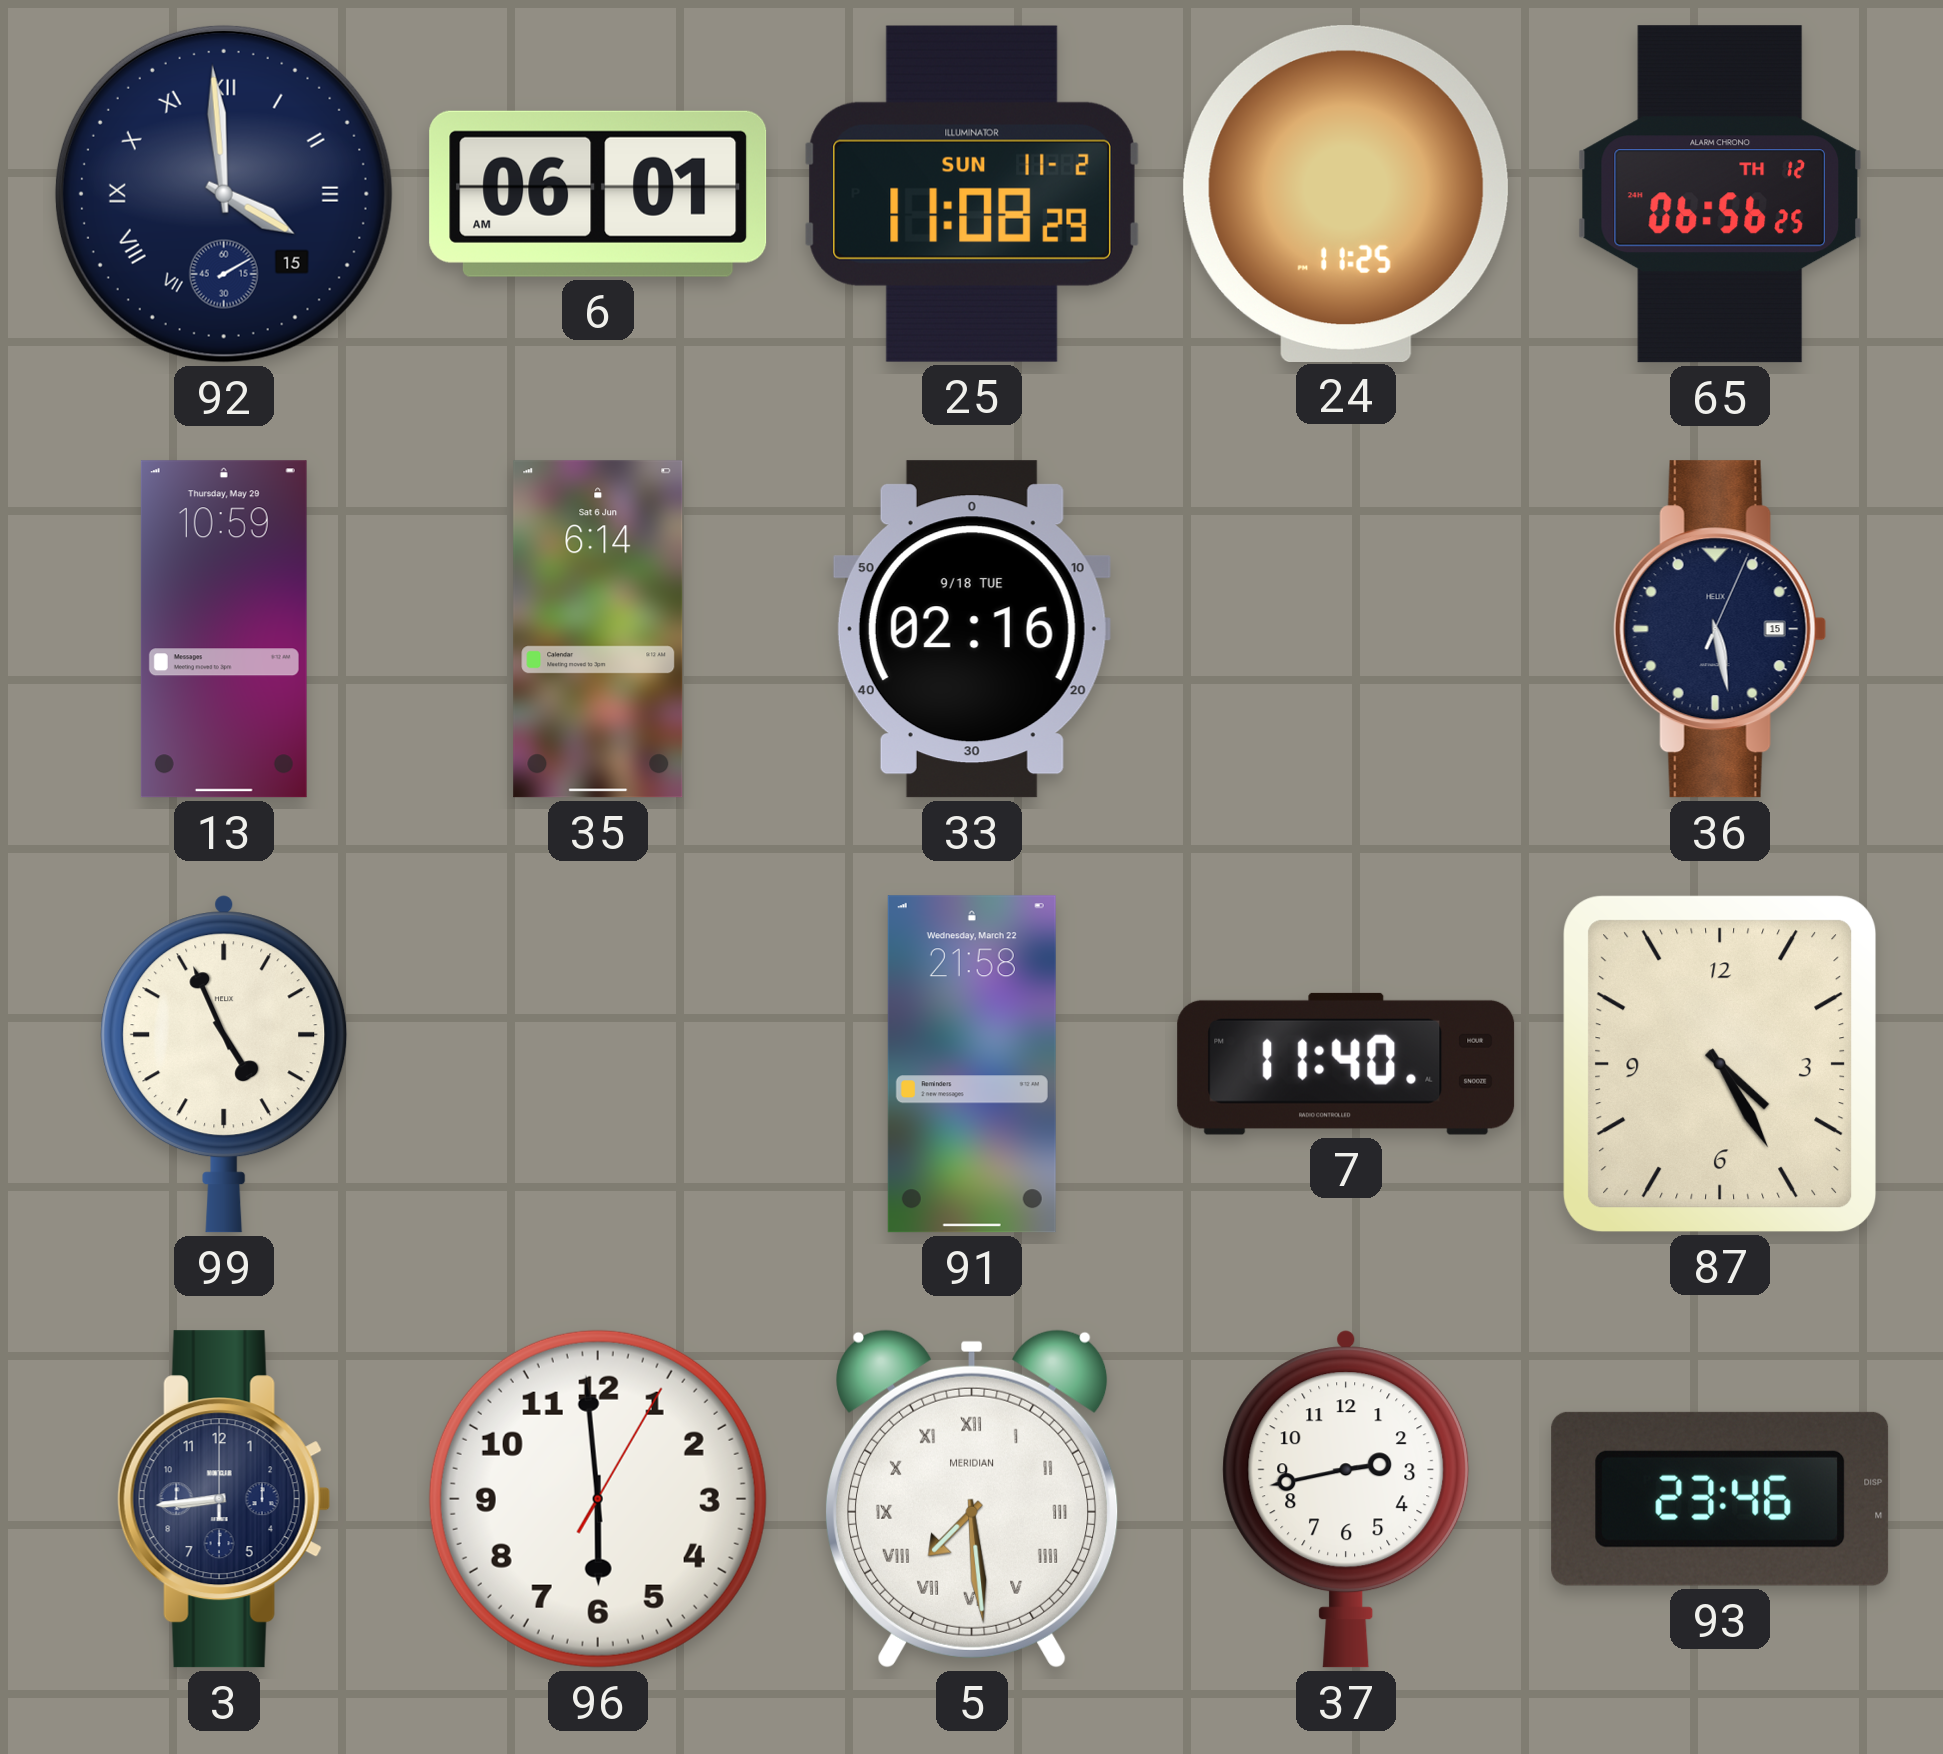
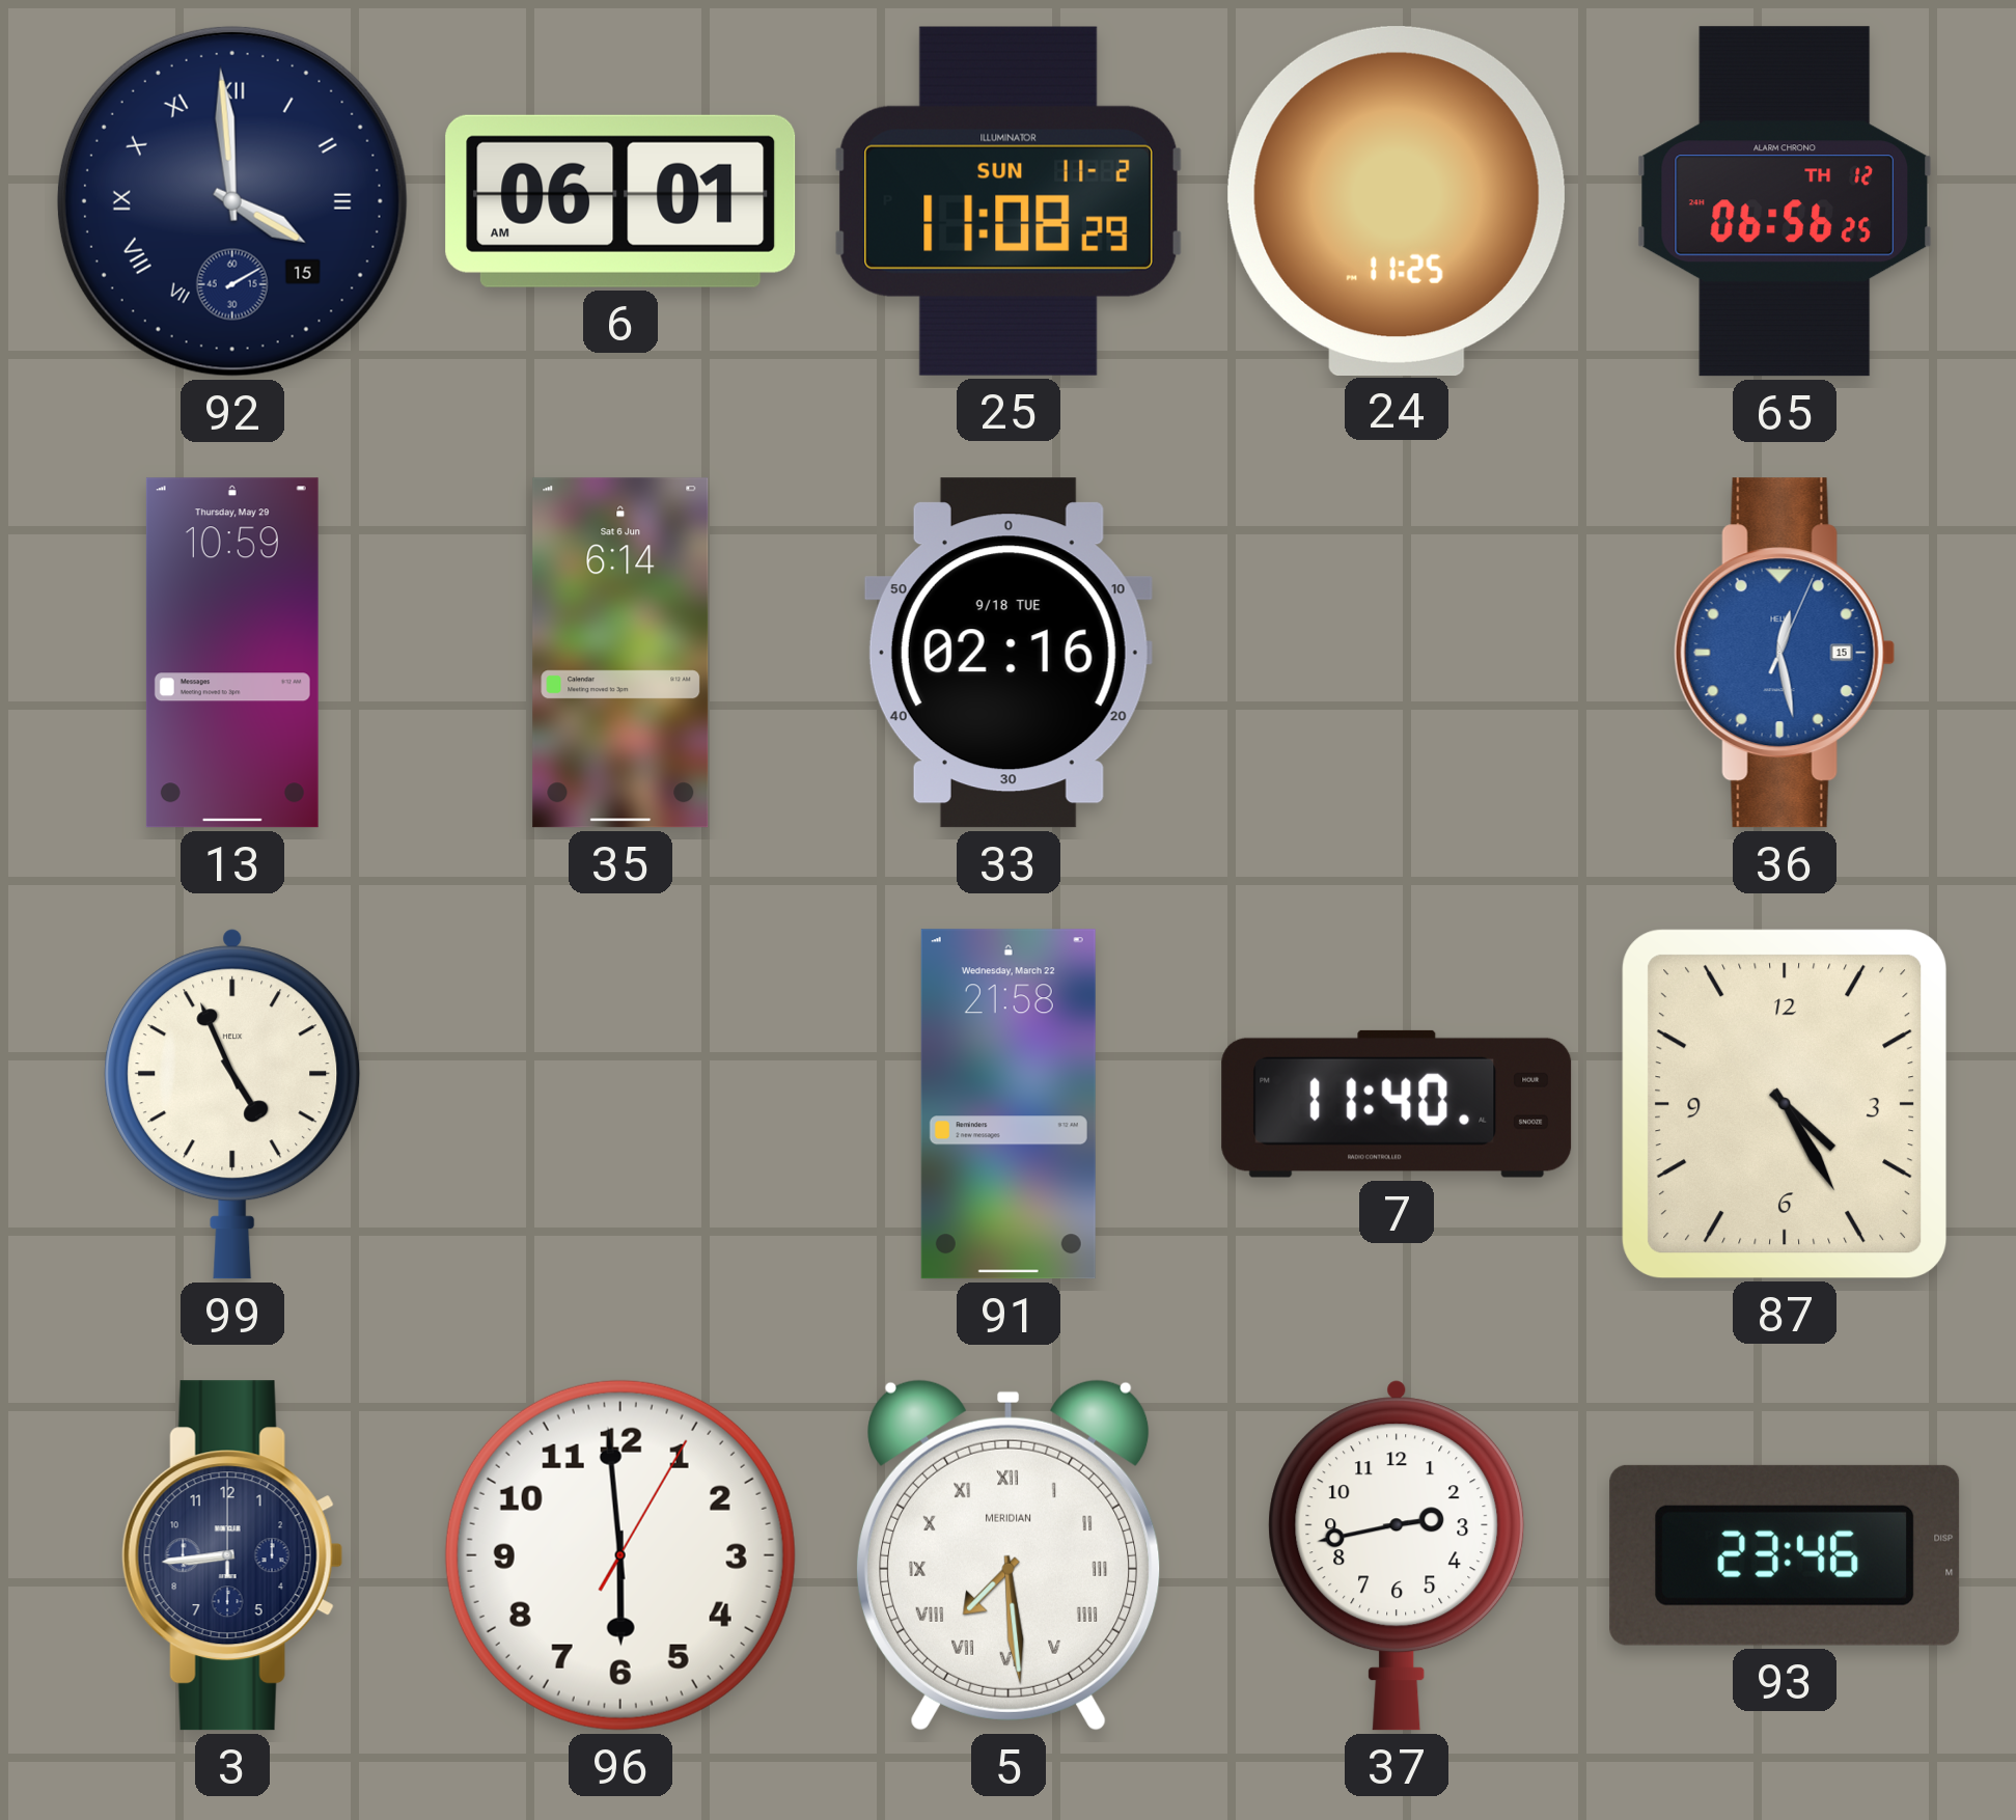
36: 5:28 -> 12:28 (1785, 653)
36 dial: navy -> blue (1785, 653)
